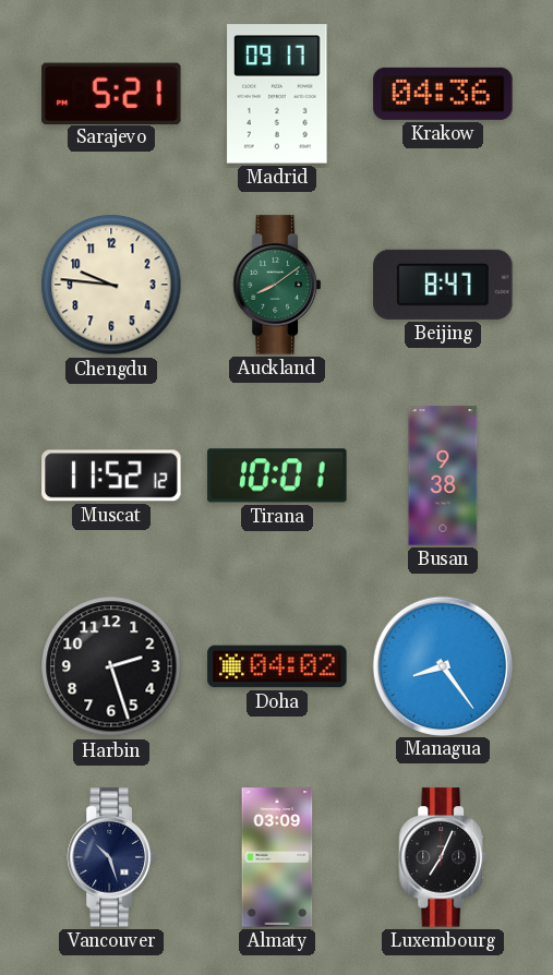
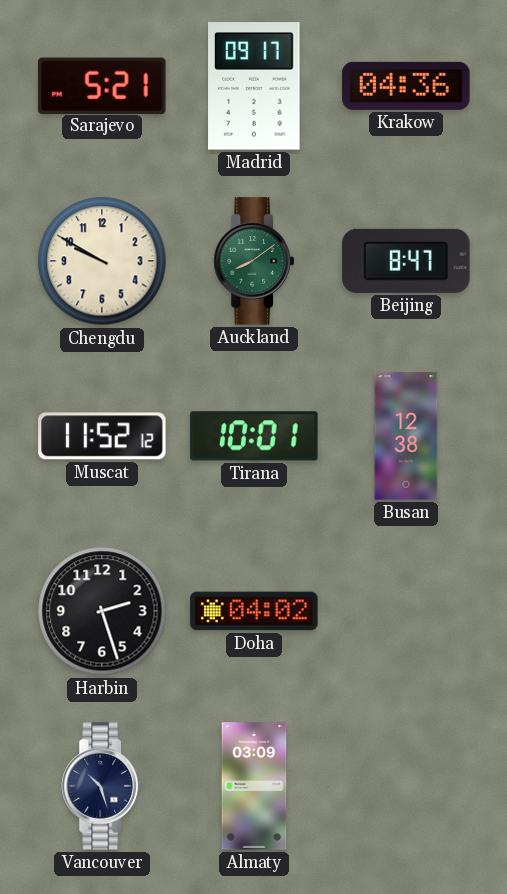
Chengdu: 9:46 -> 9:50 (102, 261)
Busan: 9:38 -> 12:38 (406, 436)
Managua: 8:24 -> none (442, 665)
Luxembourg: 7:04 -> none (443, 857)
